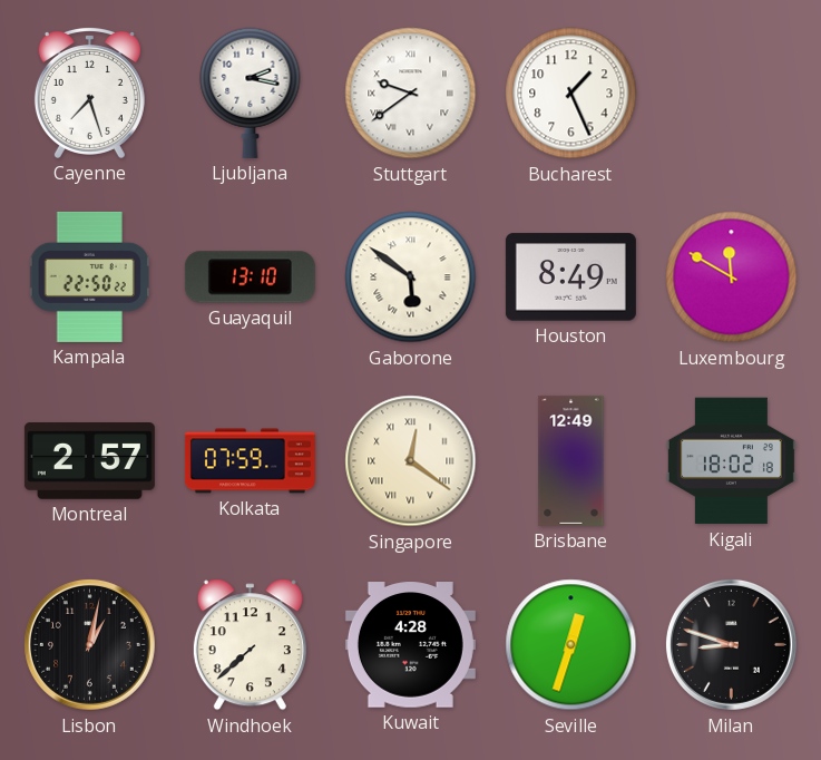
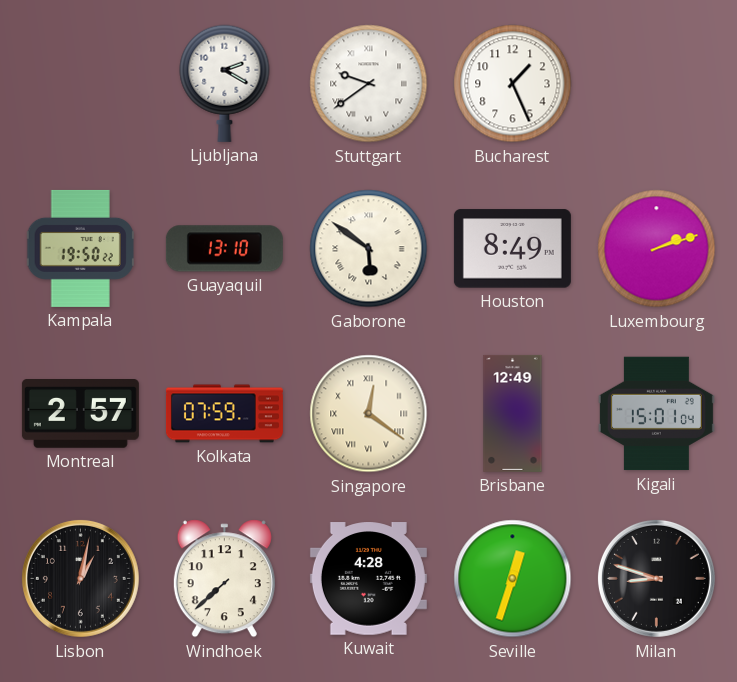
Cayenne: 7:27 -> none (89, 92)
Ljubljana: 2:17 -> 2:20 (225, 83)
Kampala: 22:50 -> 19:50 (80, 248)
Luxembourg: 11:50 -> 2:12 (657, 249)
Kigali: 18:02 -> 15:01 (656, 414)
